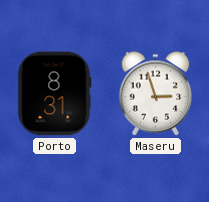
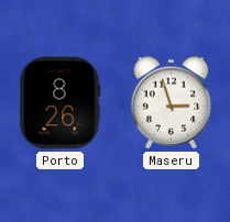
Porto: 8:31 -> 8:26 (61, 103)
